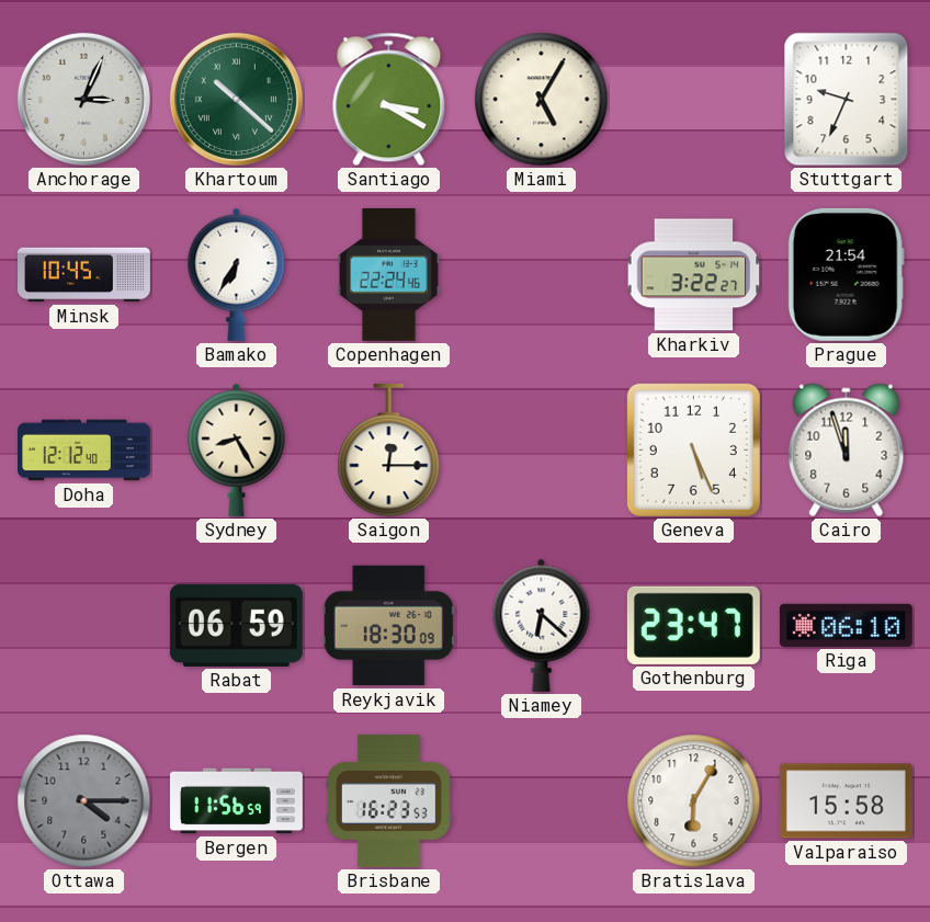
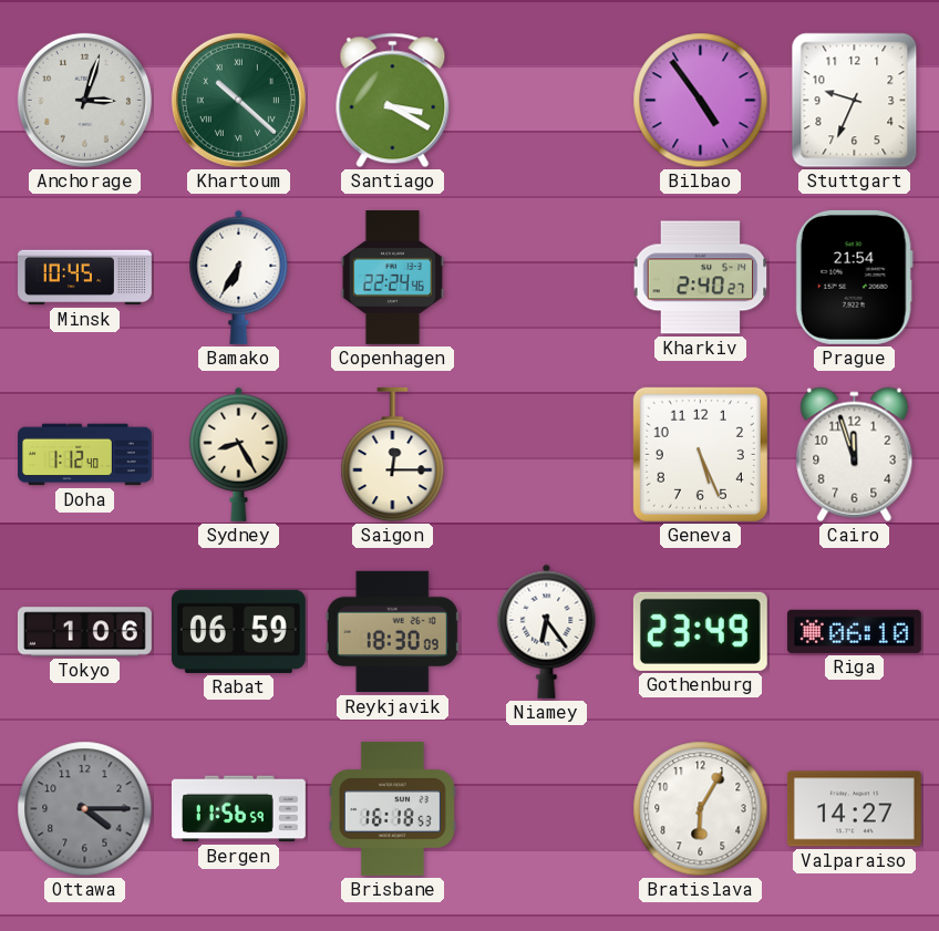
Anchorage: 3:04 -> 3:03 (84, 100)
Miami: 5:05 -> none (542, 100)
Bilbao: none -> 4:54 (701, 101)
Kharkiv: 3:22 -> 2:40 (701, 278)
Doha: 12:12 -> 1:12 (85, 455)
Tokyo: none -> 1:06 (84, 632)
Niamey: 6:22 -> 6:24 (547, 631)
Gothenburg: 23:47 -> 23:49 (700, 631)
Brisbane: 16:23 -> 16:18 (392, 808)
Valparaiso: 15:58 -> 14:27 (854, 809)
